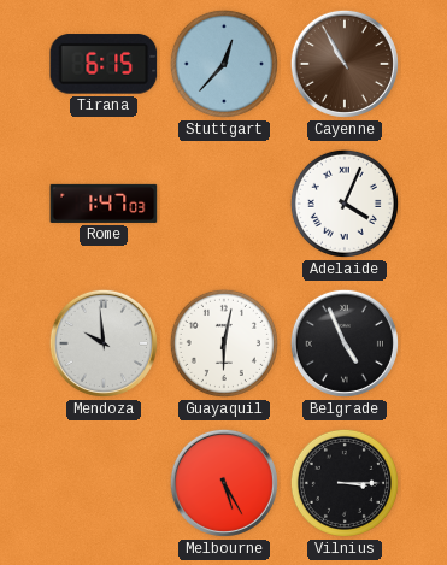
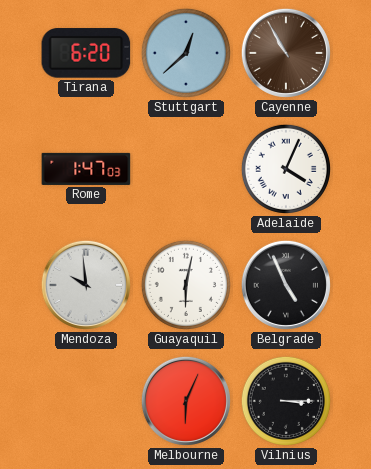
Tirana: 6:15 -> 6:20 (86, 53)
Stuttgart: 12:37 -> 12:38 (186, 53)
Melbourne: 5:25 -> 6:04 (186, 401)
